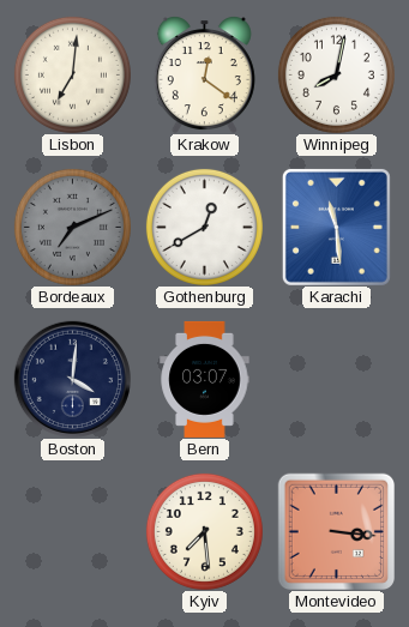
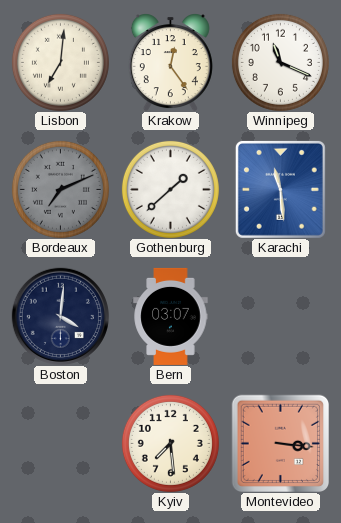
Krakow: 12:21 -> 12:24 (170, 62)
Winnipeg: 8:02 -> 11:19 (280, 62)
Gothenburg: 12:40 -> 1:38 (170, 189)
